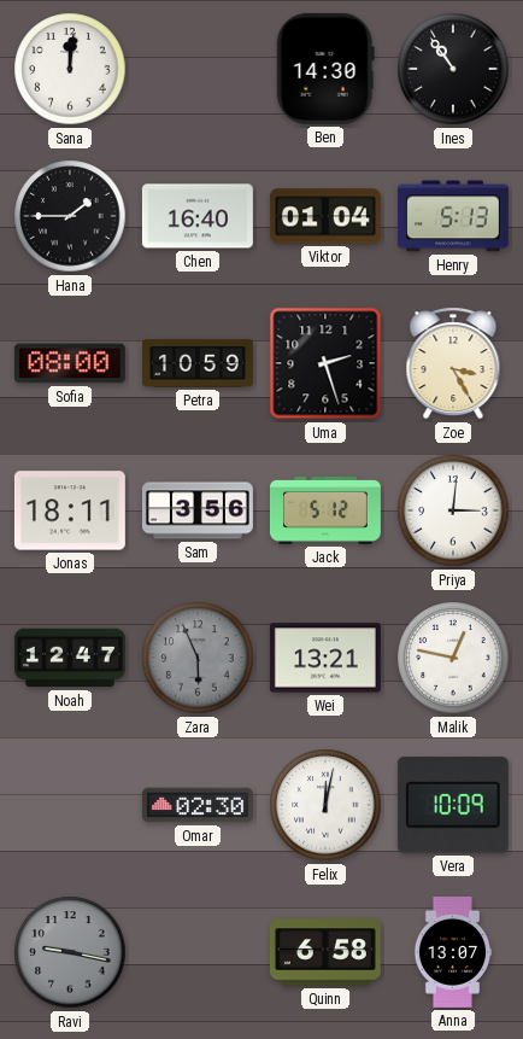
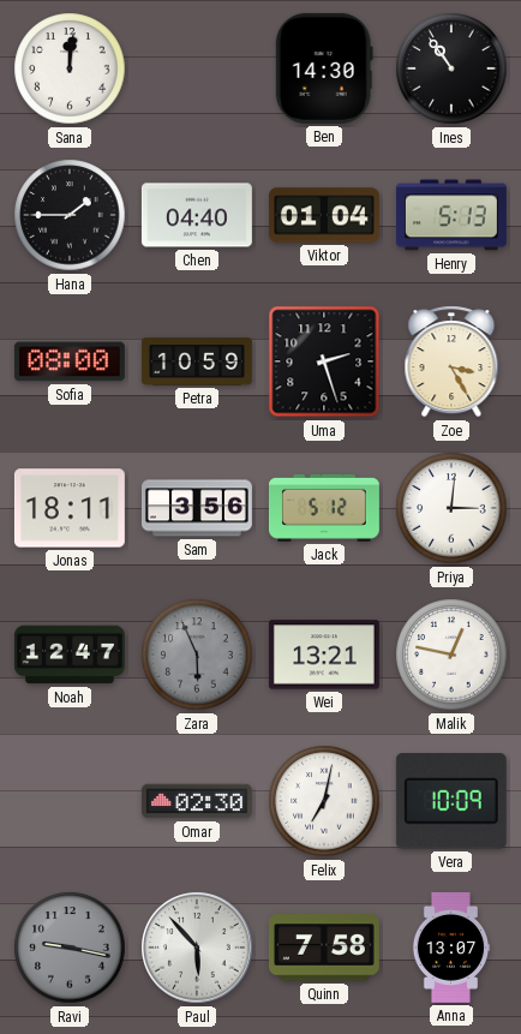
Chen: 16:40 -> 04:40 (197, 215)
Felix: 12:02 -> 7:02 (324, 801)
Paul: none -> 5:53 (197, 948)
Quinn: 6:58 -> 7:58 (324, 948)
